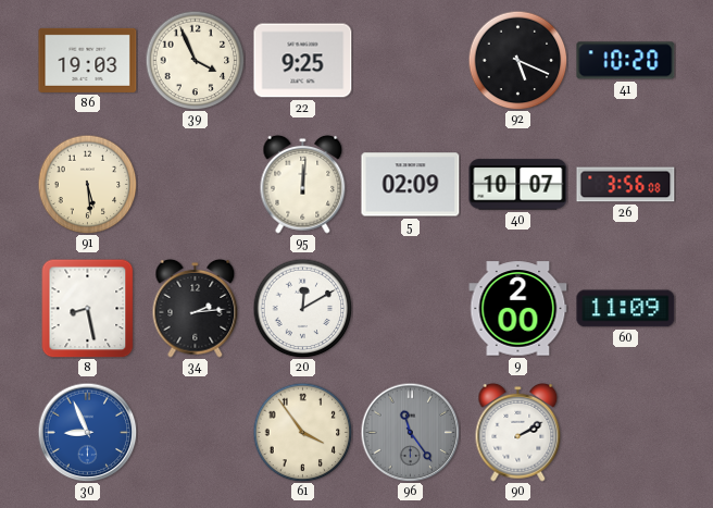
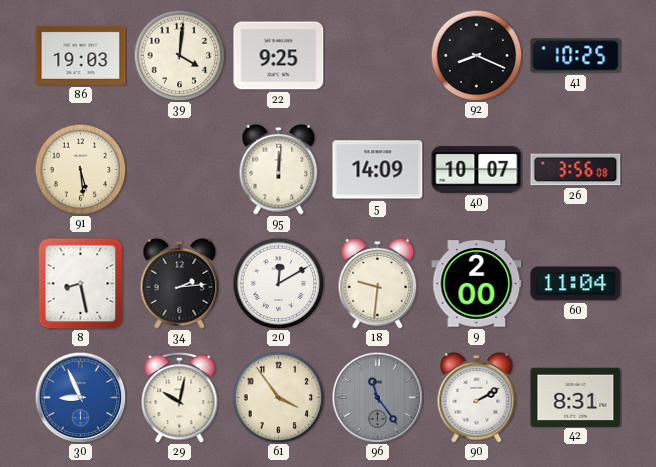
39: 3:56 -> 4:01 (179, 55)
92: 5:19 -> 8:19 (476, 55)
41: 10:20 -> 10:25 (576, 56)
5: 02:09 -> 14:09 (378, 170)
18: none -> 9:31 (378, 283)
60: 11:09 -> 11:04 (576, 284)
29: none -> 10:02 (180, 398)
42: none -> 8:31 (576, 397)
